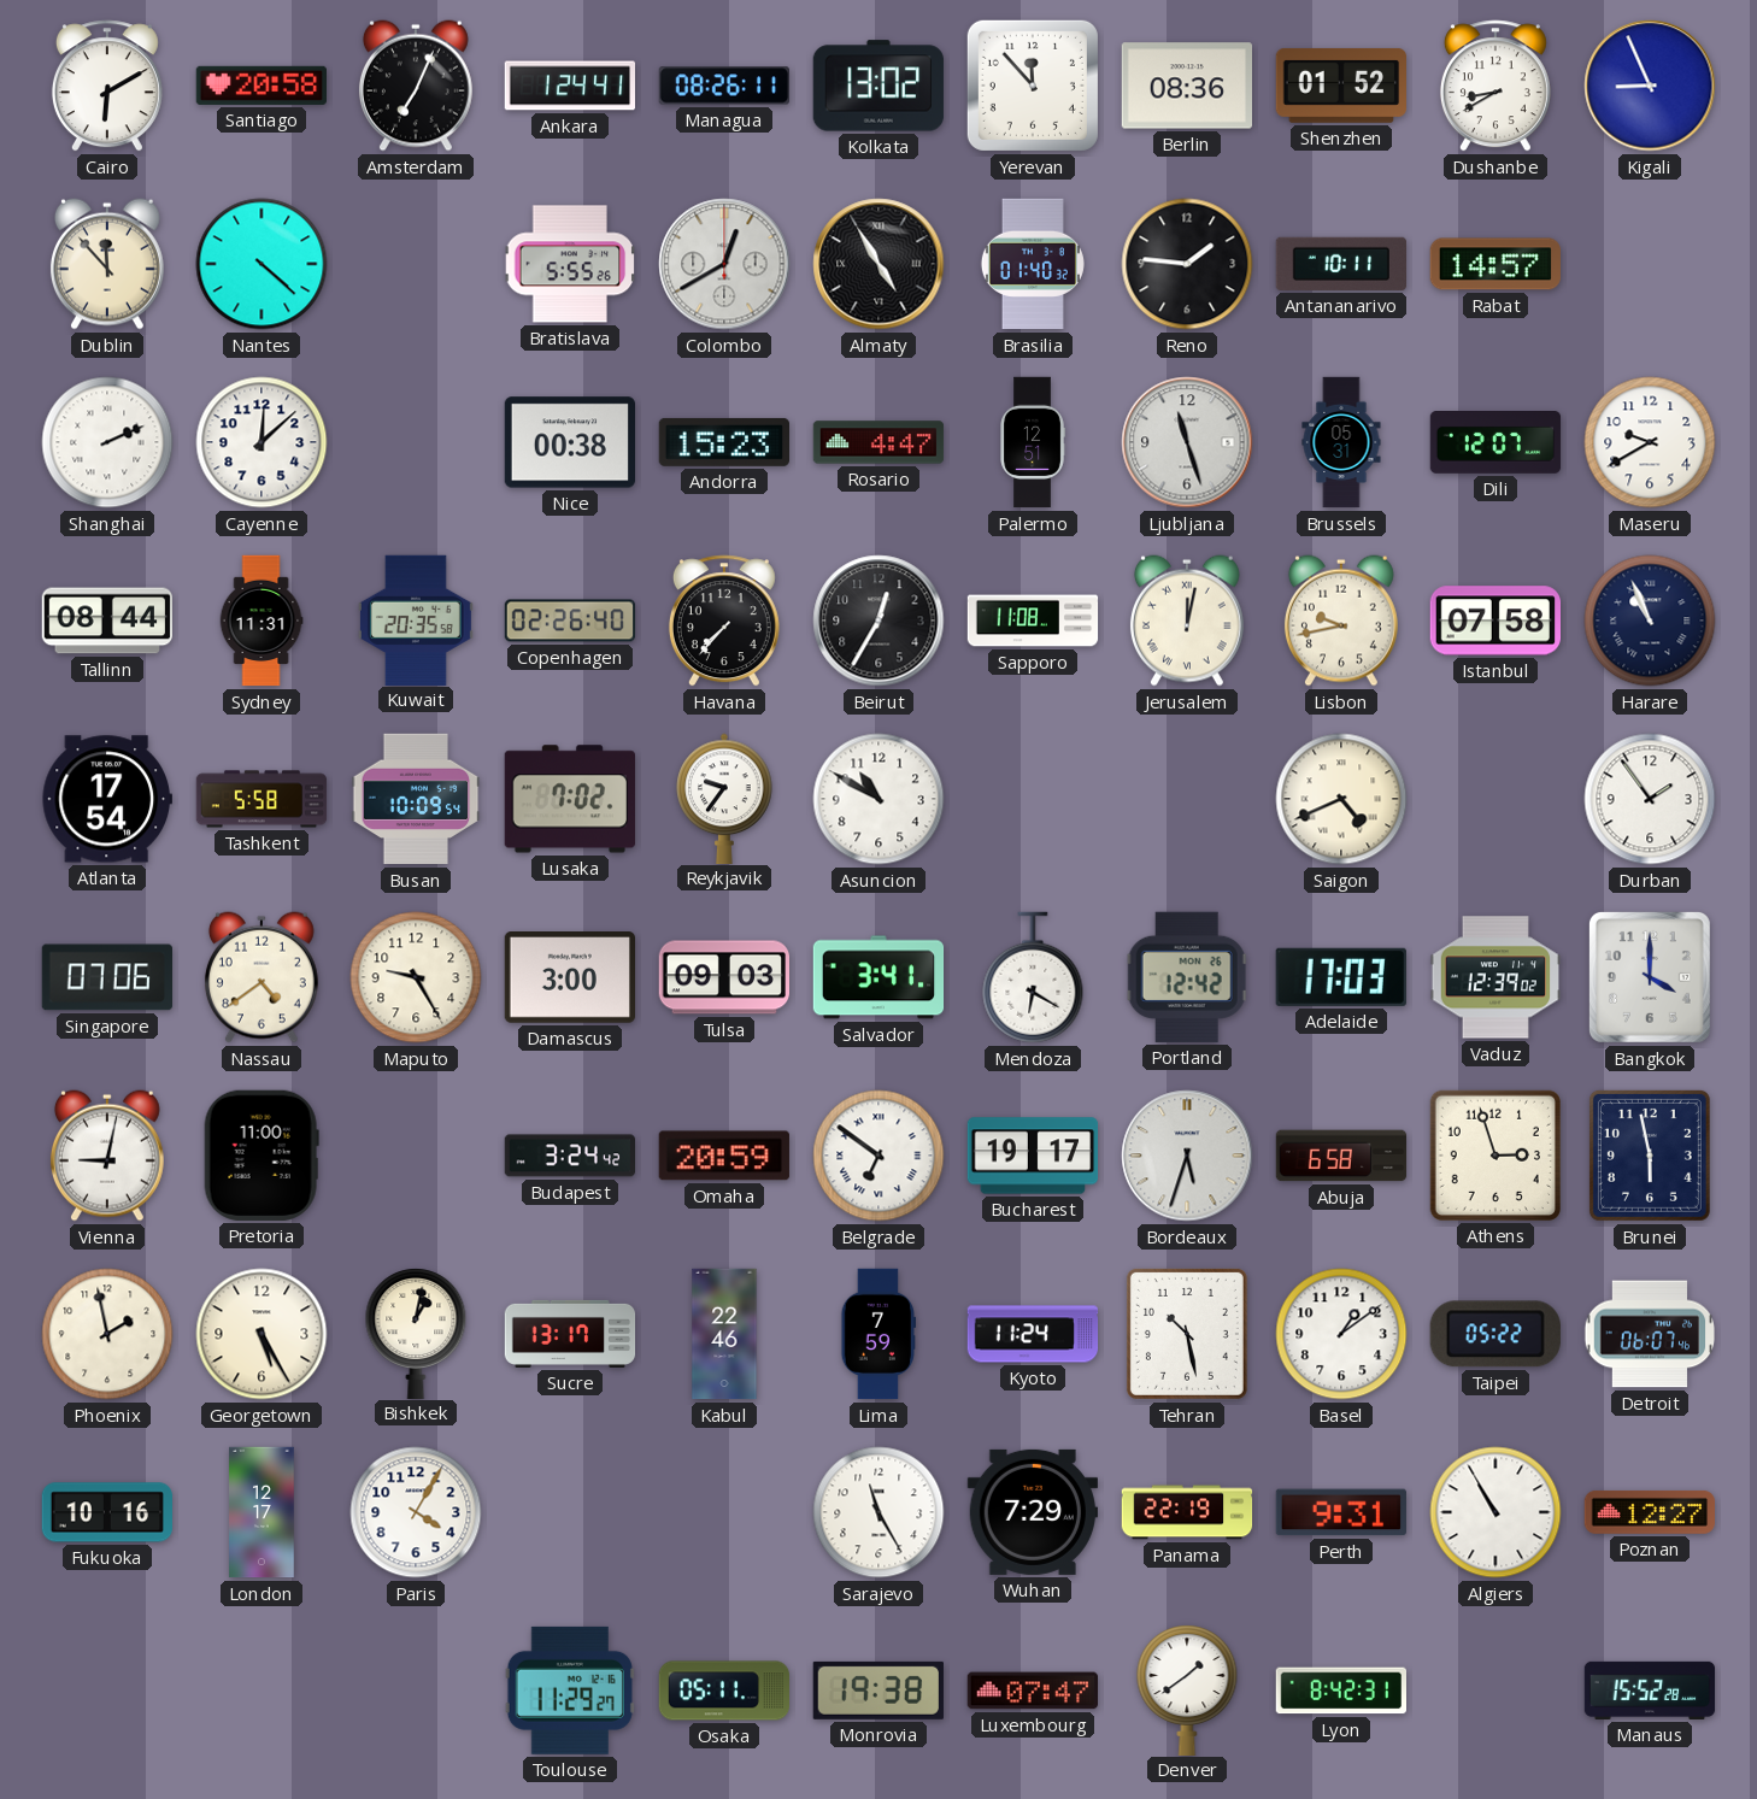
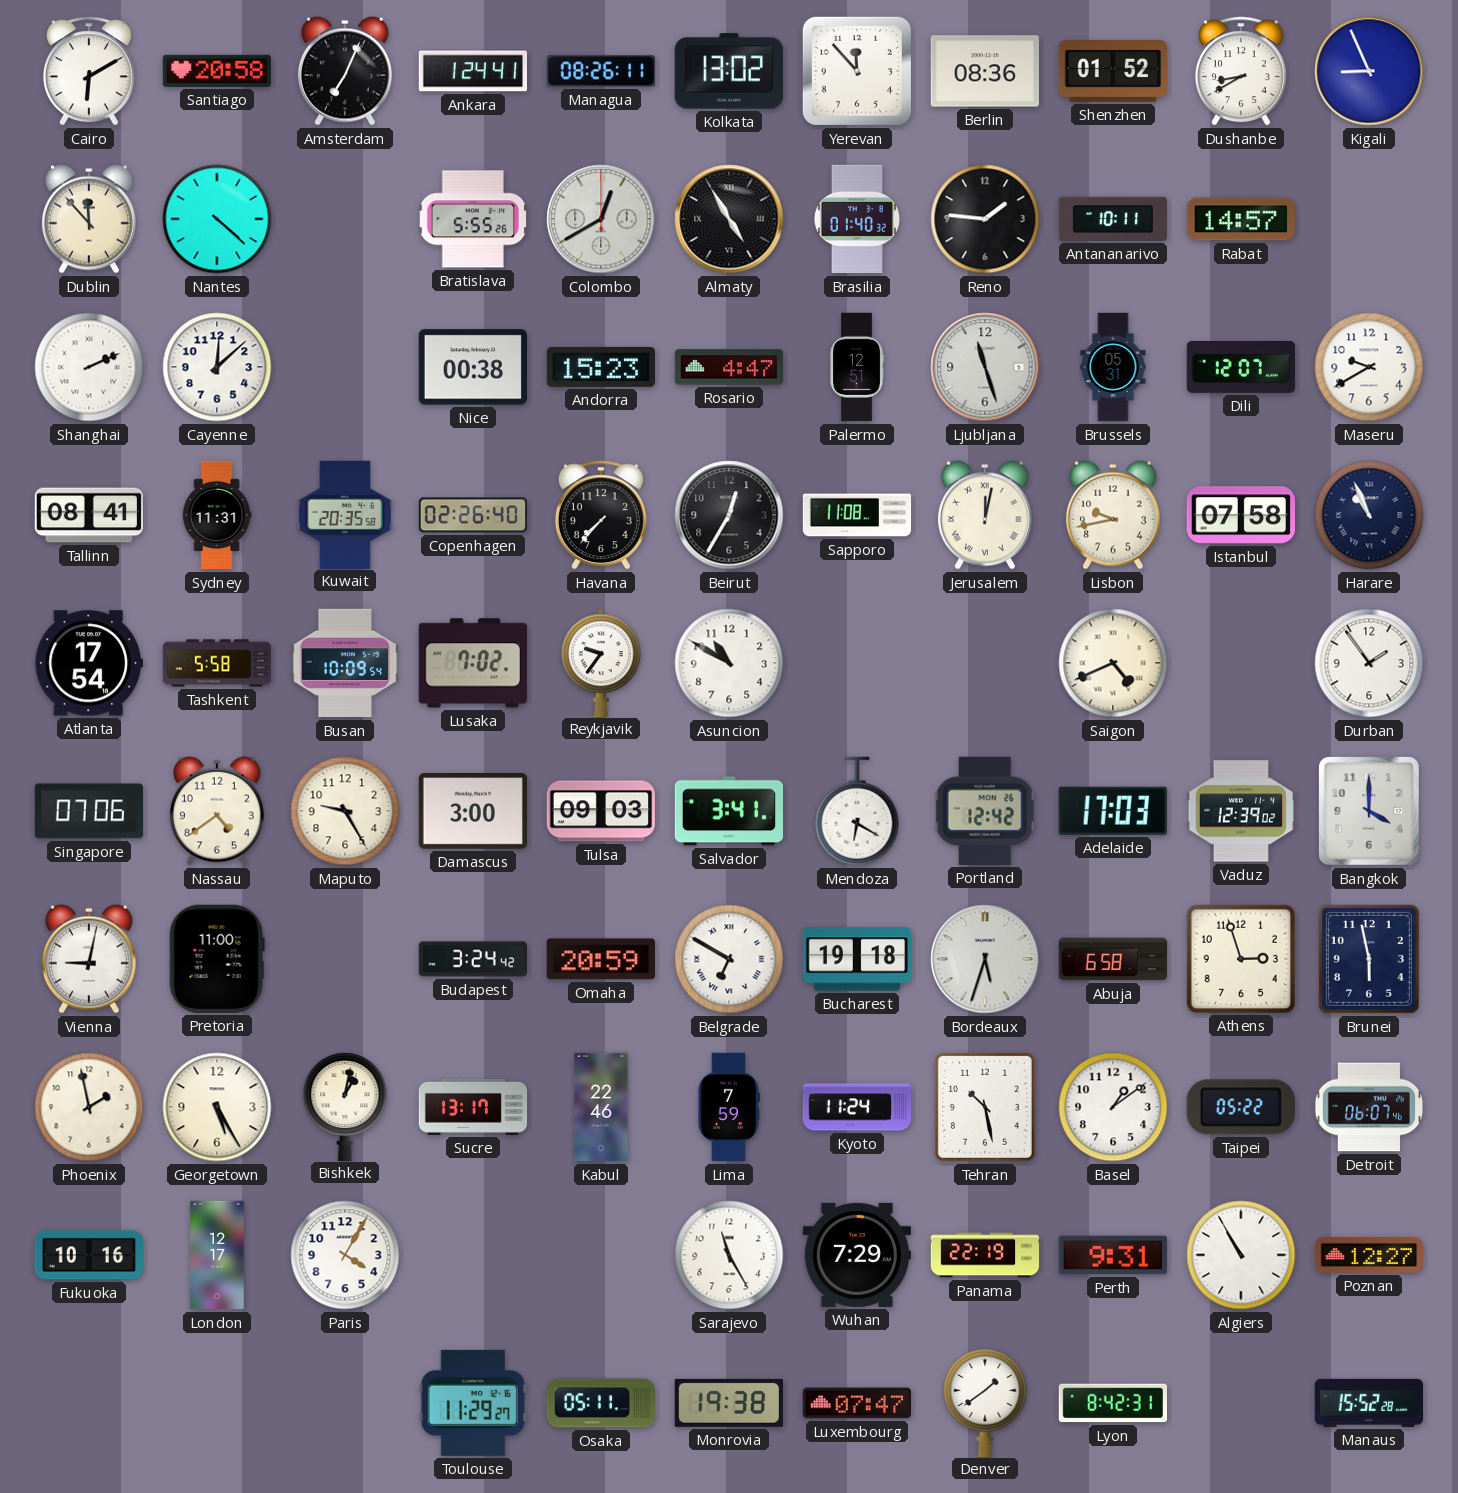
Tallinn: 08:44 -> 08:41 (88, 515)
Belgrade: 6:51 -> 6:50 (729, 959)
Bucharest: 19:17 -> 19:18 (857, 959)
